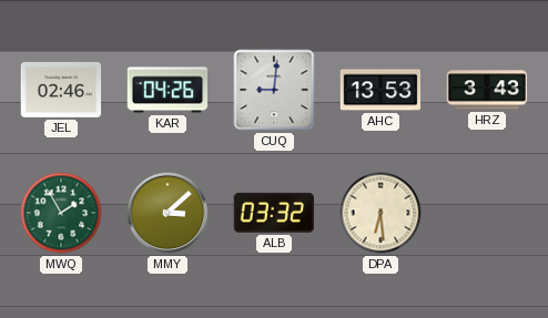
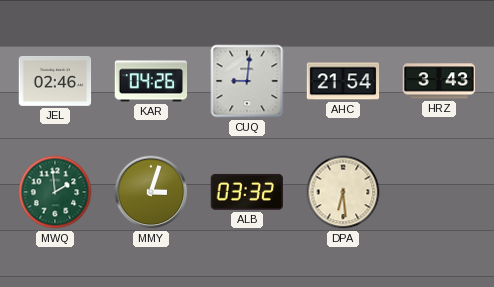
AHC: 13:53 -> 21:54 (343, 81)
MWQ: 1:55 -> 1:59 (55, 192)
MMY: 3:08 -> 3:03 (151, 192)
